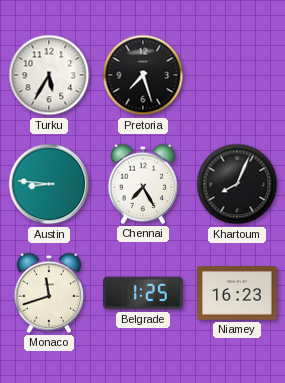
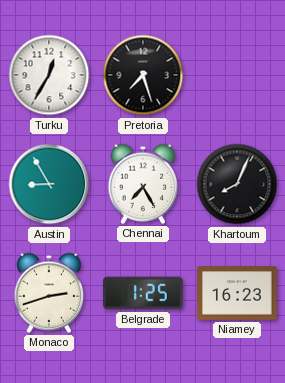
Turku: 5:35 -> 12:35 (49, 75)
Austin: 8:46 -> 8:55 (49, 184)
Monaco: 11:42 -> 2:42 (49, 293)
